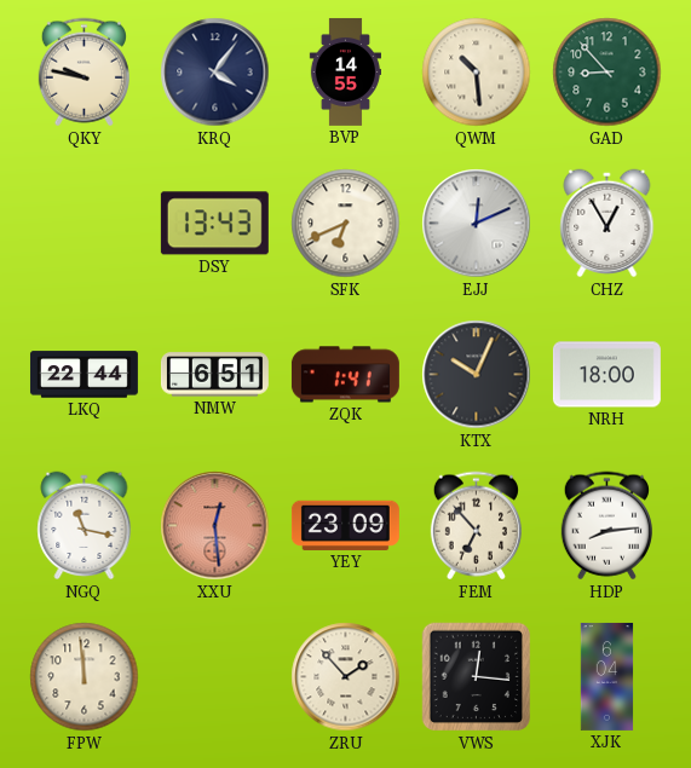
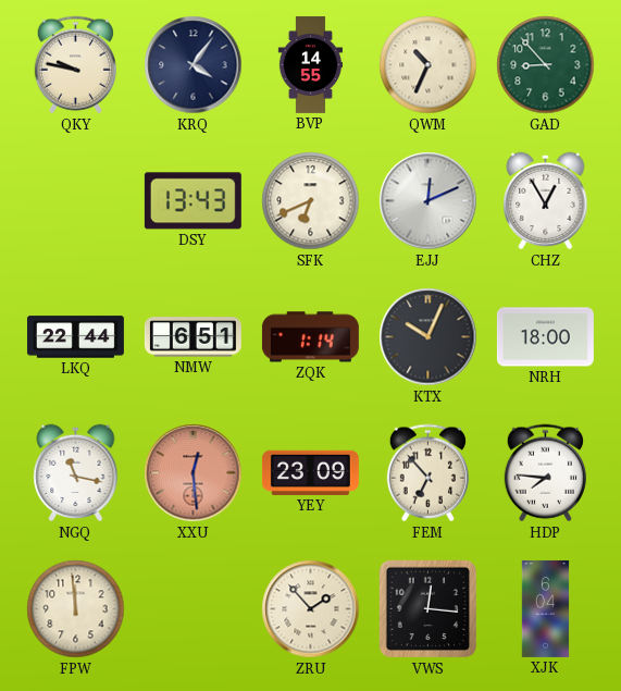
QWM: 10:29 -> 10:34 (429, 65)
ZQK: 1:41 -> 1:14 (310, 337)
HDP: 8:14 -> 7:46 (545, 473)
